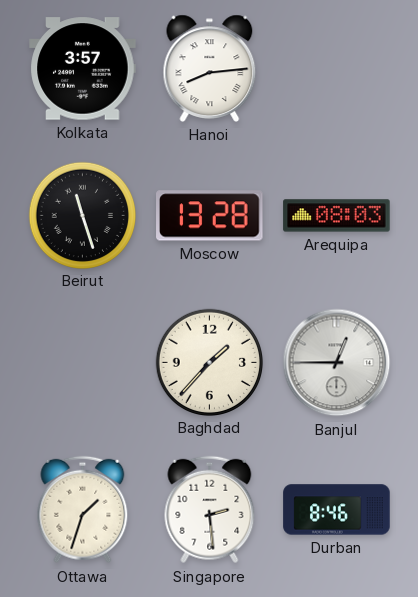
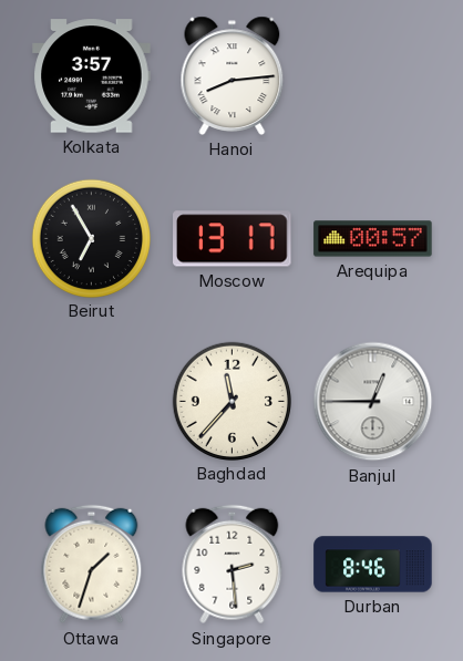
Beirut: 11:27 -> 6:55 (91, 238)
Moscow: 13:28 -> 13:17 (233, 239)
Arequipa: 08:03 -> 00:57 (373, 239)
Baghdad: 1:37 -> 11:37 (231, 401)
